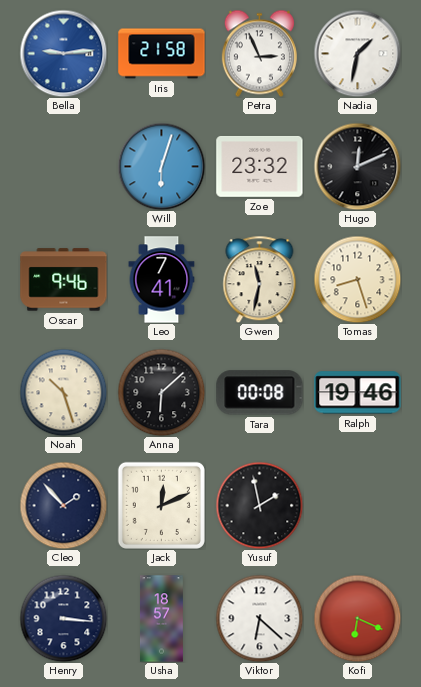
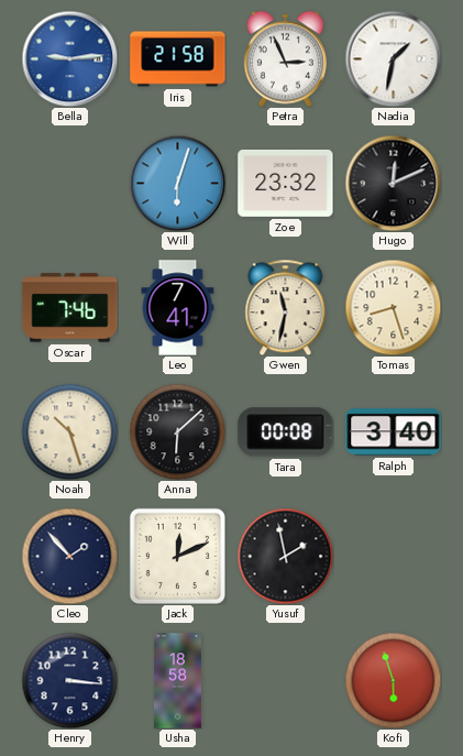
Oscar: 9:46 -> 7:46 (70, 308)
Ralph: 19:46 -> 3:40 (394, 432)
Usha: 18:57 -> 18:58 (177, 681)
Viktor: 6:22 -> none (259, 618)
Kofi: 6:19 -> 5:57 (393, 680)
